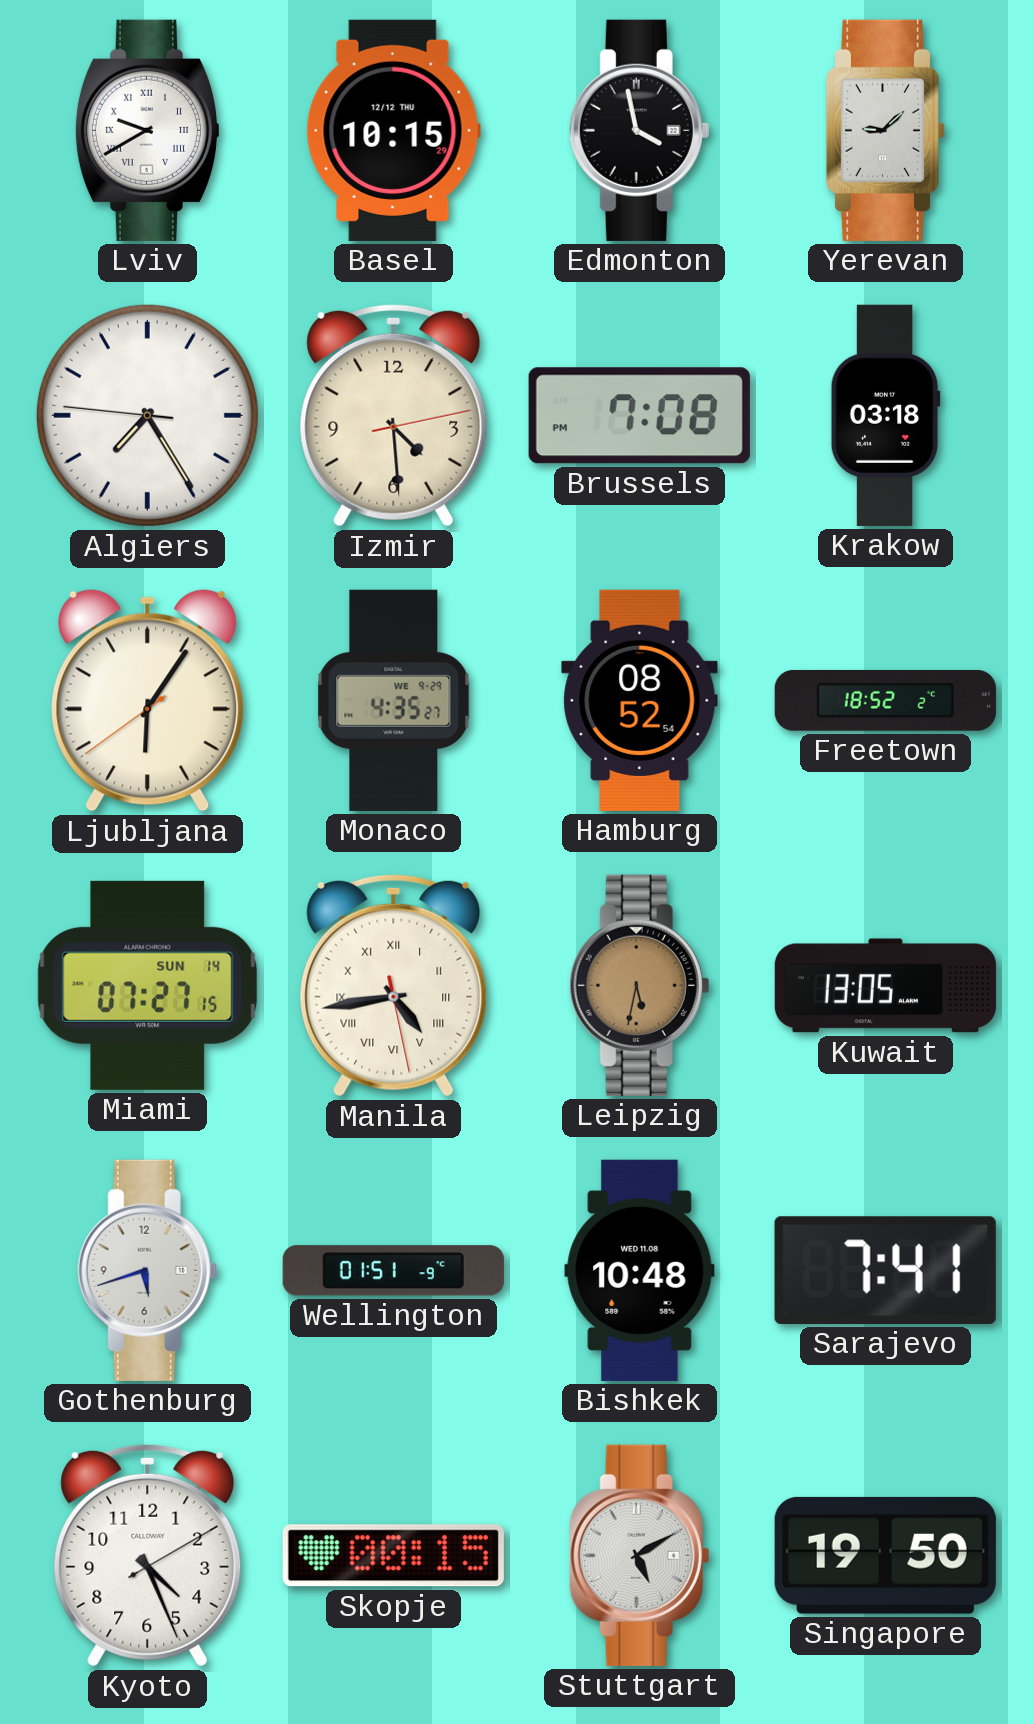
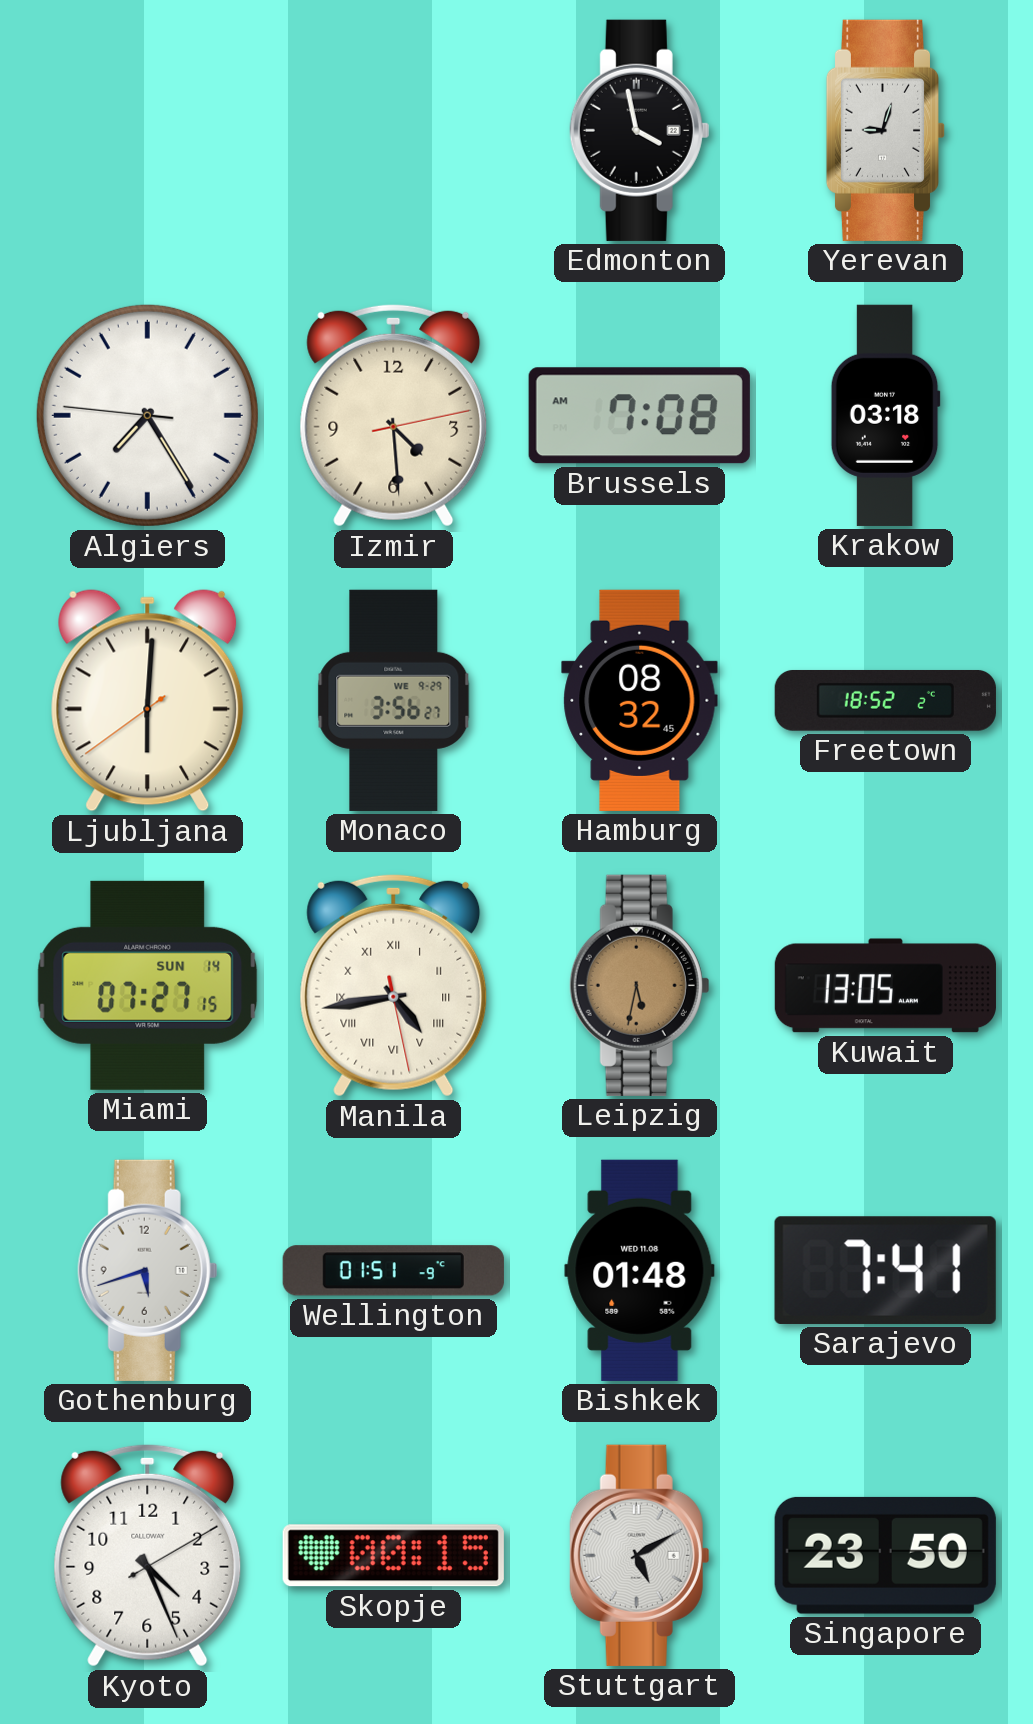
Lviv: 9:40 -> none (147, 130)
Basel: 10:15 -> none (393, 130)
Yerevan: 9:08 -> 9:03 (886, 130)
Brussels: 7:08 PM -> 7:08 AM (639, 416)
Ljubljana: 6:05 -> 6:00 (148, 701)
Monaco: 4:35 -> 3:56 (394, 700)
Hamburg: 08:52 -> 08:32 (640, 700)
Bishkek: 10:48 -> 01:48 (640, 1270)
Singapore: 19:50 -> 23:50 (885, 1555)
